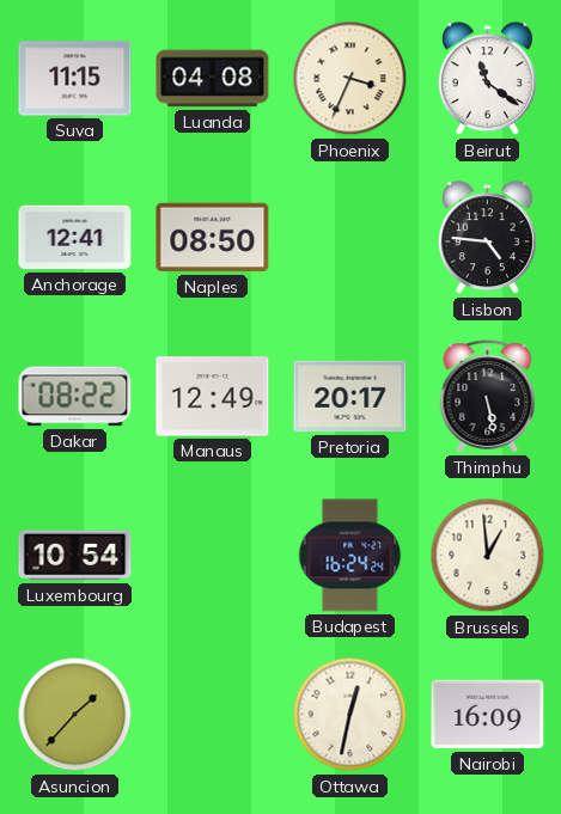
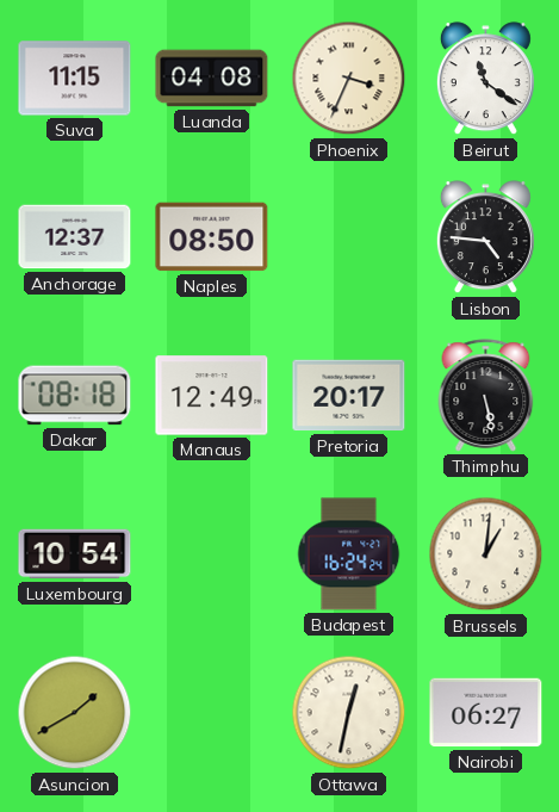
Anchorage: 12:41 -> 12:37 (75, 237)
Dakar: 08:22 -> 08:18 (75, 396)
Brussels: 12:59 -> 1:01 (486, 554)
Asuncion: 1:37 -> 1:40 (75, 713)
Nairobi: 16:09 -> 06:27 (486, 713)
